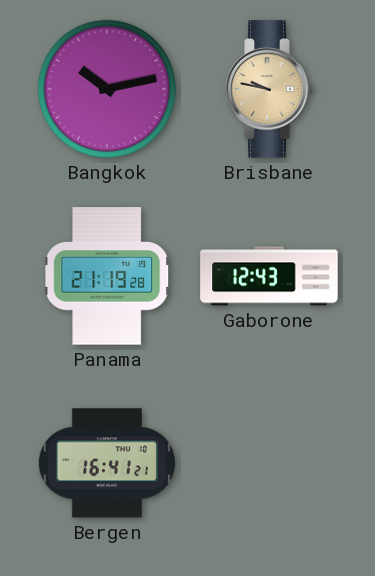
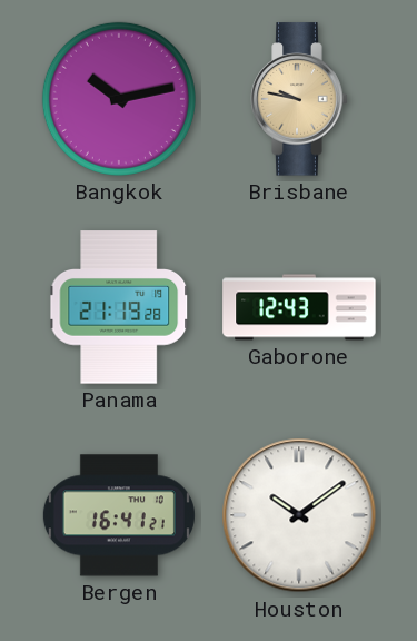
Houston: none -> 10:09 (299, 515)
